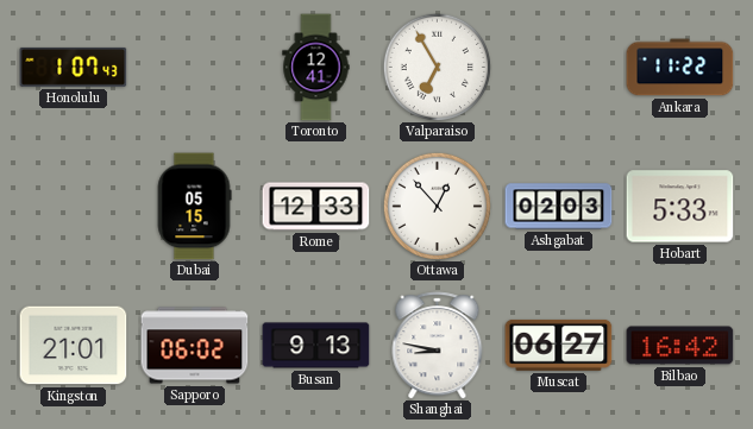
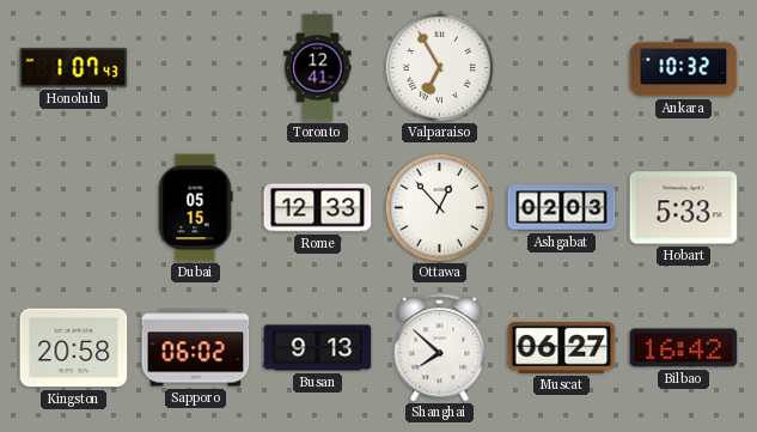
Ankara: 11:22 -> 10:32 (684, 68)
Kingston: 21:01 -> 20:58 (74, 348)
Shanghai: 8:47 -> 7:52 (440, 348)
